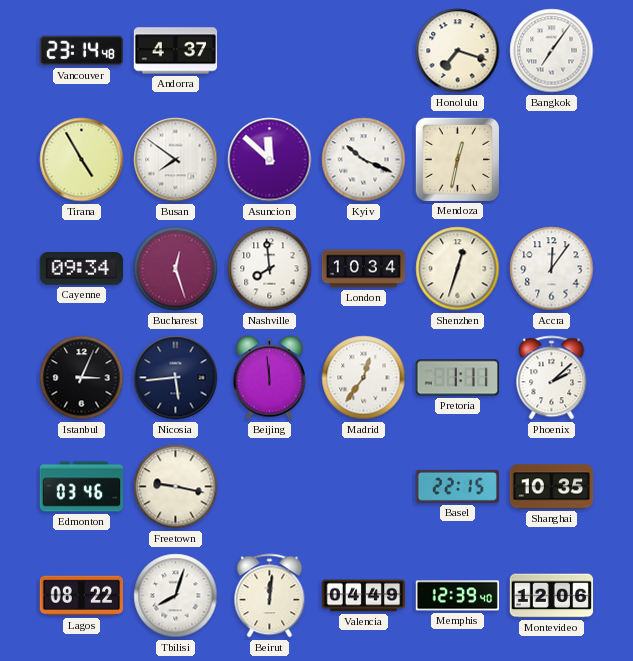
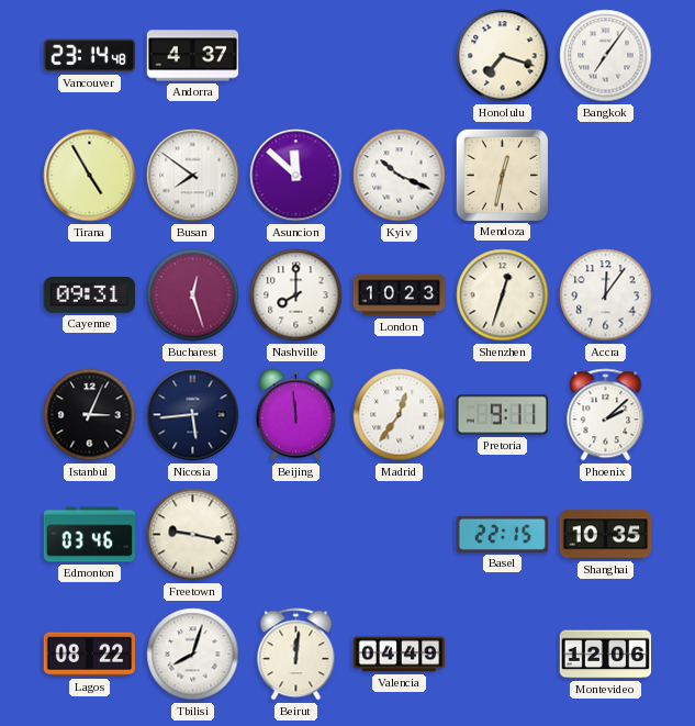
Cayenne: 09:34 -> 09:31 (89, 295)
Nashville: 7:59 -> 8:00 (296, 295)
London: 10:34 -> 10:23 (400, 295)
Pretoria: 1:11 -> 9:11 (503, 415)
Memphis: 12:39 -> none (458, 596)
